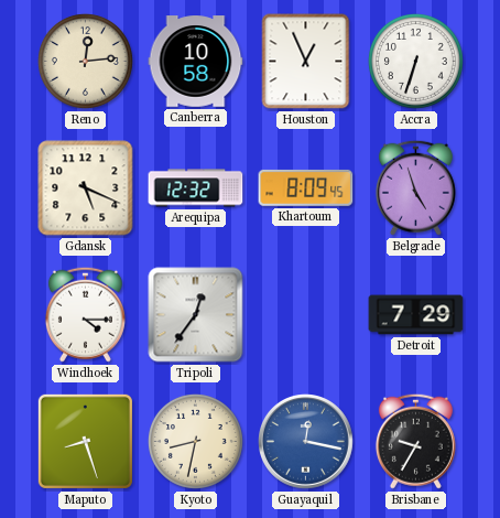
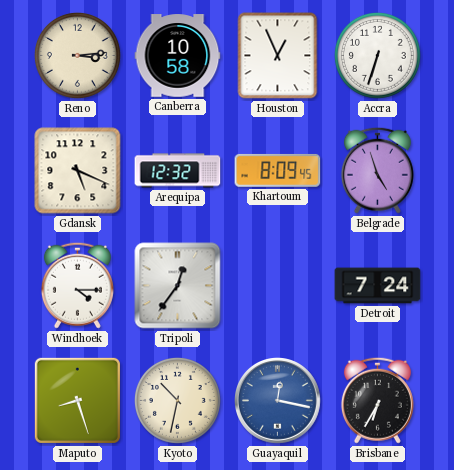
Reno: 12:14 -> 3:14 (77, 55)
Detroit: 7:29 -> 7:24 (378, 286)
Kyoto: 8:32 -> 10:32 (177, 400)
Brisbane: 9:35 -> 6:35 (377, 400)
